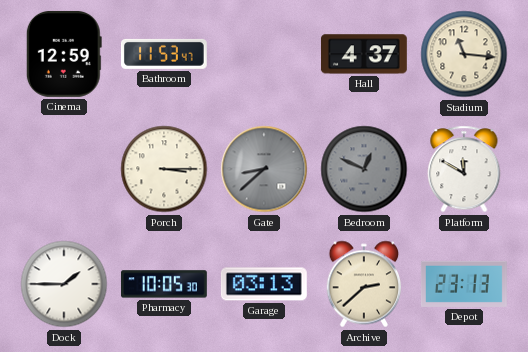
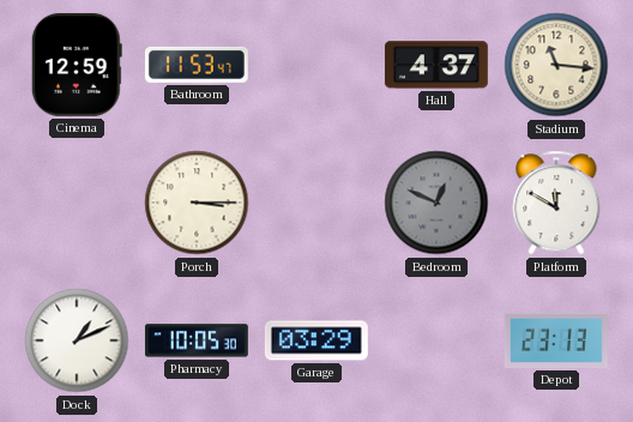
Gate: 8:38 -> none (264, 169)
Dock: 1:45 -> 1:11 (77, 340)
Garage: 03:13 -> 03:29 (316, 340)
Archive: 2:38 -> none (364, 284)
